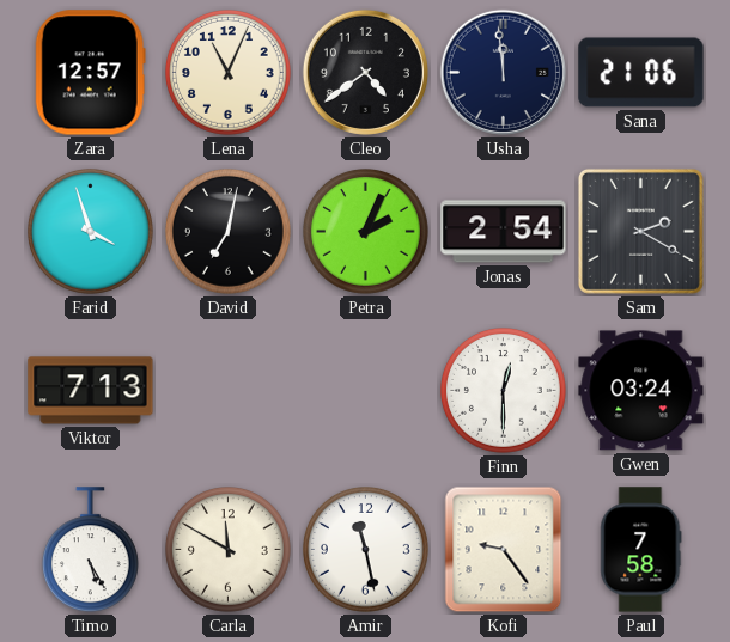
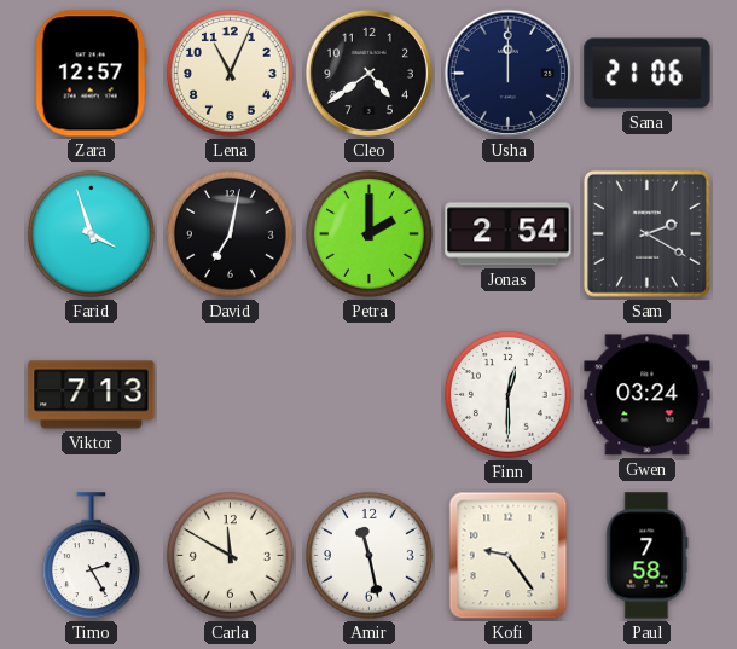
Usha: 11:59 -> 12:00 (507, 73)
Petra: 2:04 -> 2:00 (370, 234)
Timo: 5:25 -> 2:25 (91, 556)
